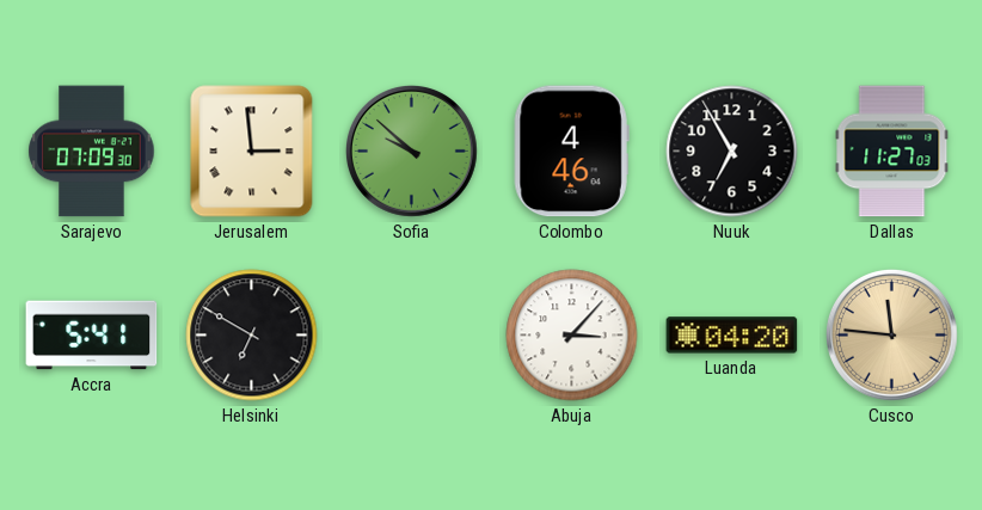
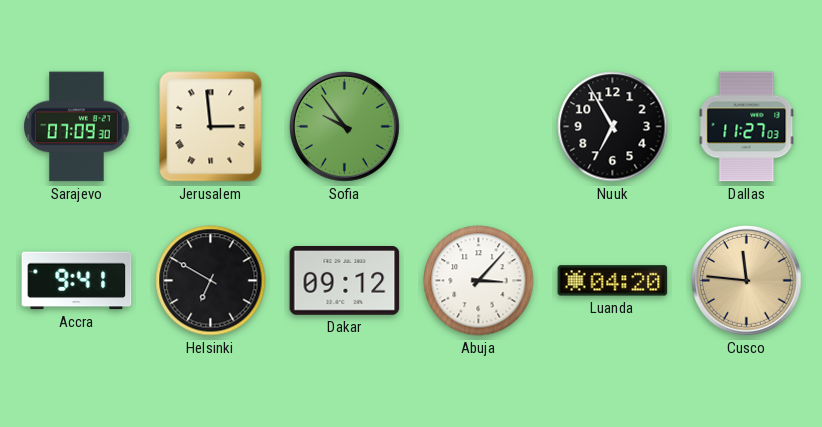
Sofia: 9:52 -> 9:54 (345, 127)
Colombo: 4:46 -> none (571, 152)
Accra: 5:41 -> 9:41 (77, 281)
Dakar: none -> 09:12 (345, 281)
